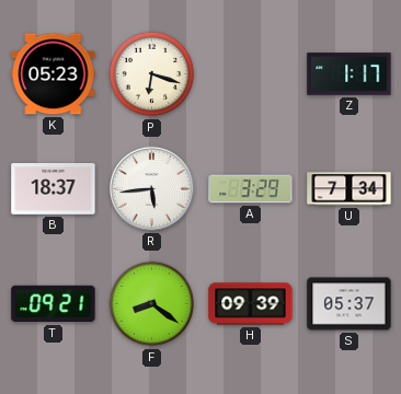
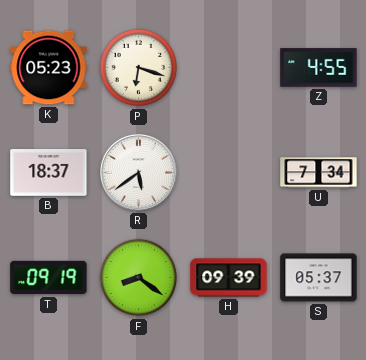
Z: 1:17 -> 4:55 (319, 68)
R: 5:44 -> 5:39 (138, 172)
A: 3:29 -> none (251, 189)
T: 09:21 -> 09:19 (49, 278)
